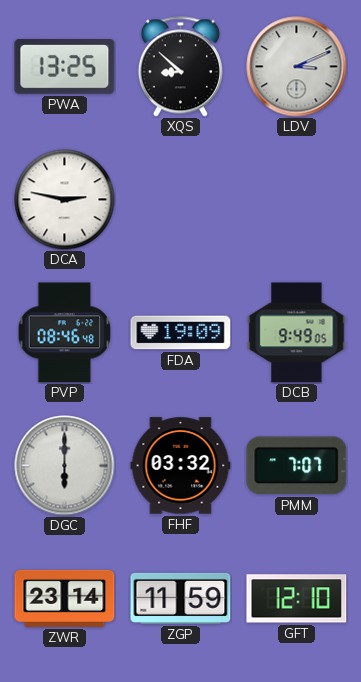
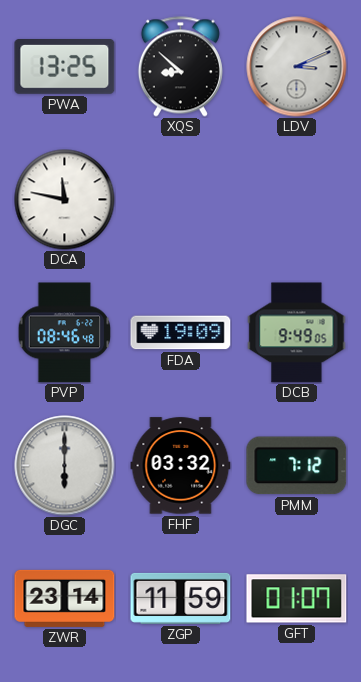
DCA: 2:47 -> 11:47 (65, 200)
PMM: 7:07 -> 7:12 (297, 466)
GFT: 12:10 -> 01:07 (297, 599)
